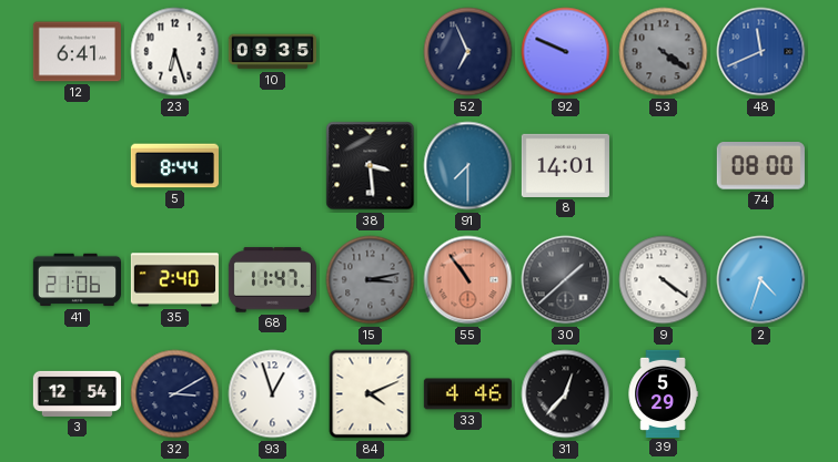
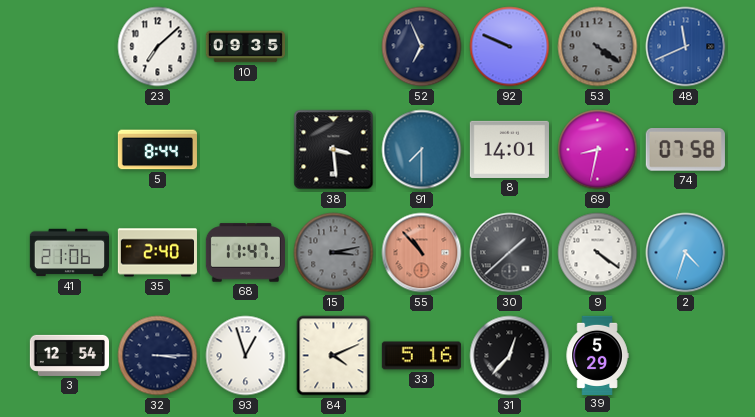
12: 6:41 -> none (77, 52)
23: 6:27 -> 7:08 (158, 47)
69: none -> 8:32 (598, 150)
74: 08:00 -> 07:58 (685, 150)
55: 10:54 -> 10:53 (422, 253)
32: 3:10 -> 3:15 (158, 356)
33: 4:46 -> 5:16 (421, 356)
